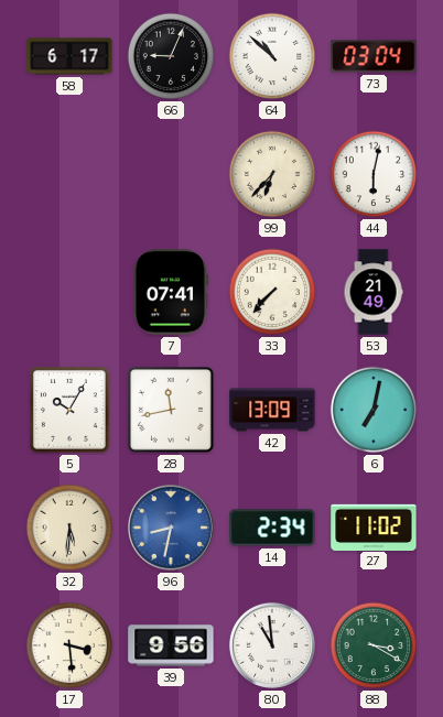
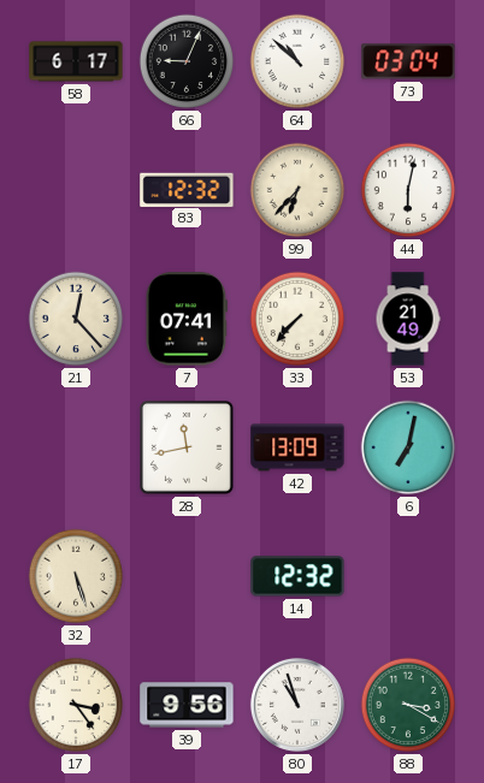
83: none -> 12:32 (187, 189)
21: none -> 12:23 (76, 319)
5: 10:05 -> none (71, 411)
32: 5:31 -> 5:27 (76, 576)
96: 8:32 -> none (171, 528)
14: 2:34 -> 12:32 (297, 576)
27: 11:02 -> none (374, 526)
17: 3:29 -> 3:24 (76, 705)
80: 10:59 -> 10:57 (297, 705)
